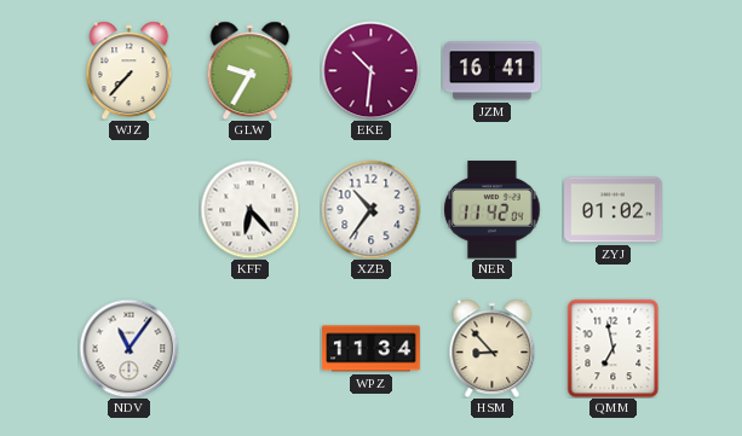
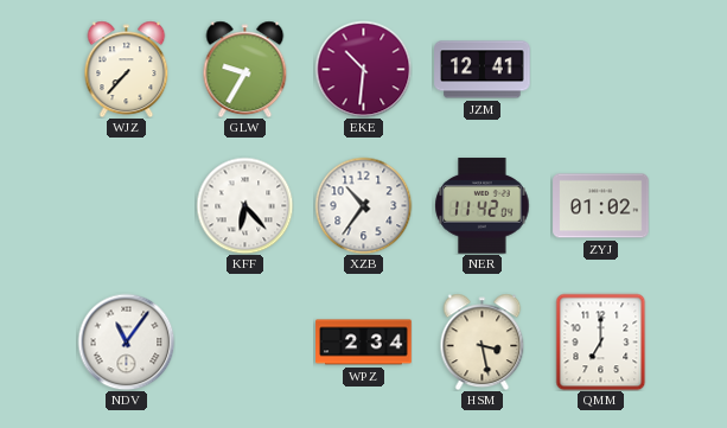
JZM: 16:41 -> 12:41 (483, 70)
WPZ: 11:34 -> 2:34 (364, 343)
HSM: 8:53 -> 3:28 (483, 341)
QMM: 6:58 -> 7:00 (601, 341)
